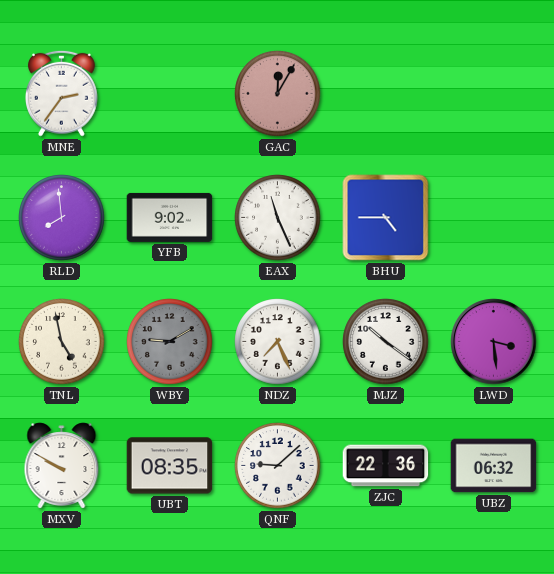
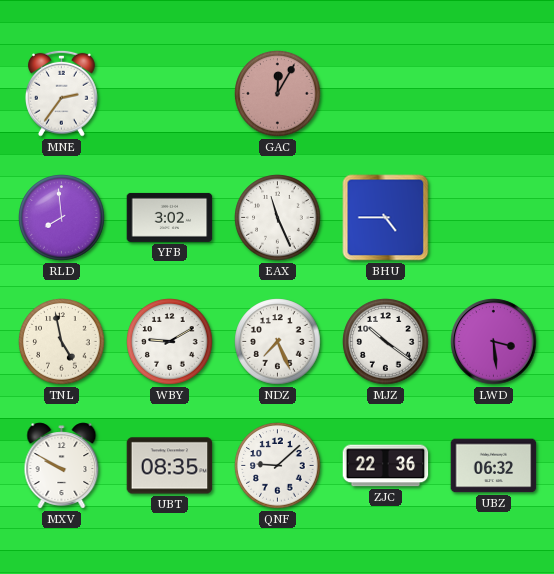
YFB: 9:02 -> 3:02 (170, 217)
WBY dial: grey -> white (170, 342)
